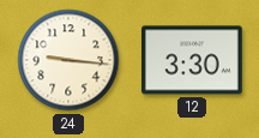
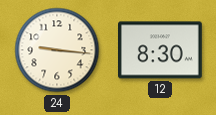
12: 3:30 -> 8:30 (161, 50)
